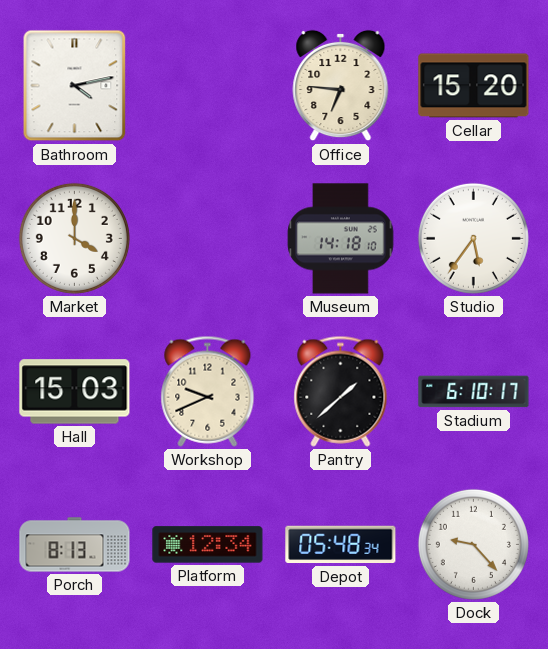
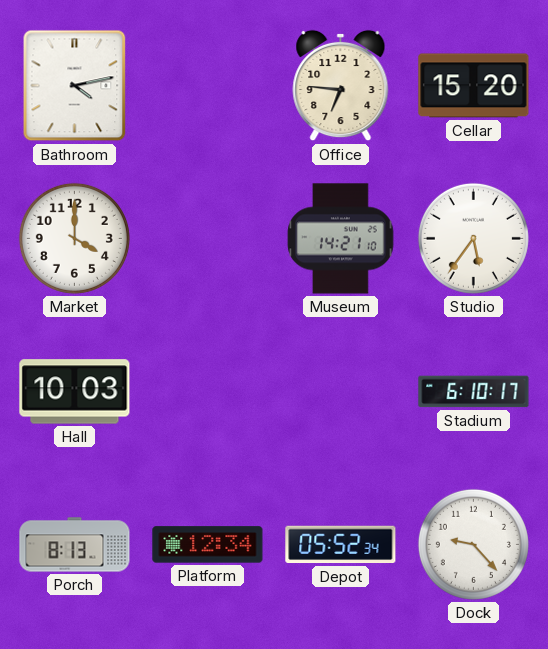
Museum: 14:18 -> 14:21 (341, 239)
Hall: 15:03 -> 10:03 (75, 392)
Workshop: 9:41 -> none (208, 391)
Pantry: 1:38 -> none (341, 391)
Depot: 05:48 -> 05:52 (341, 545)
